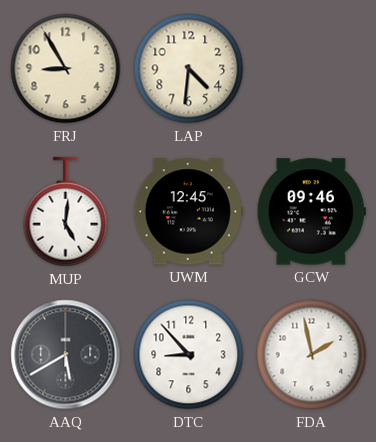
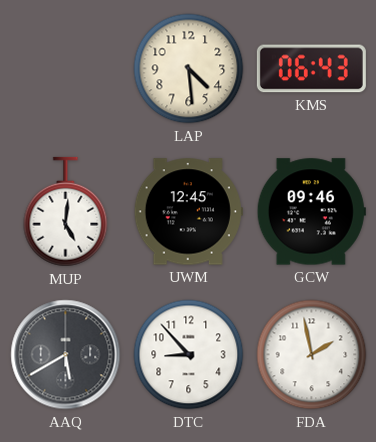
FRJ: 8:55 -> none (66, 69)
LAP: 4:31 -> 4:29 (189, 69)
KMS: none -> 06:43 (311, 69)
